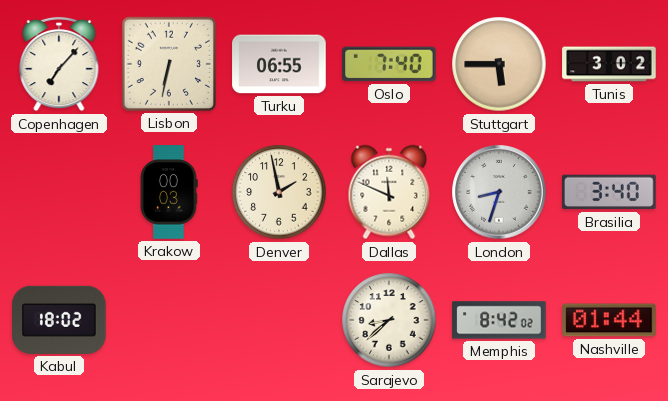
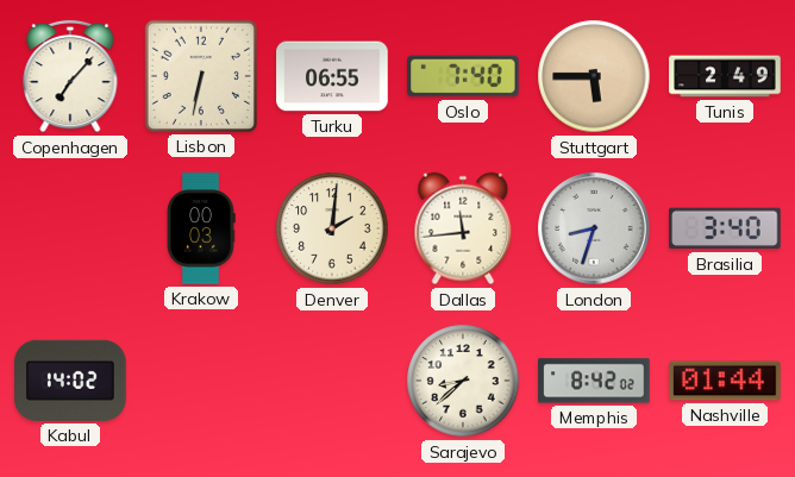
Tunis: 3:02 -> 2:49 (725, 76)
Denver: 1:58 -> 2:01 (332, 228)
Dallas: 11:49 -> 11:44 (463, 228)
Kabul: 18:02 -> 14:02 (70, 381)
